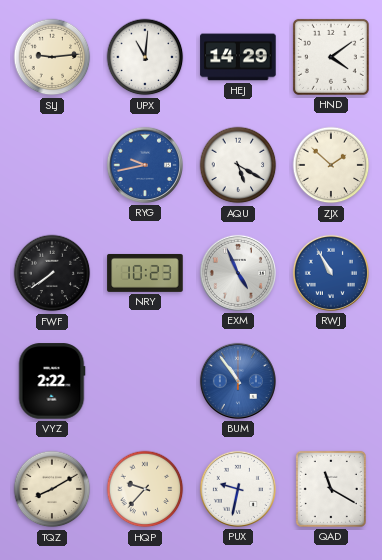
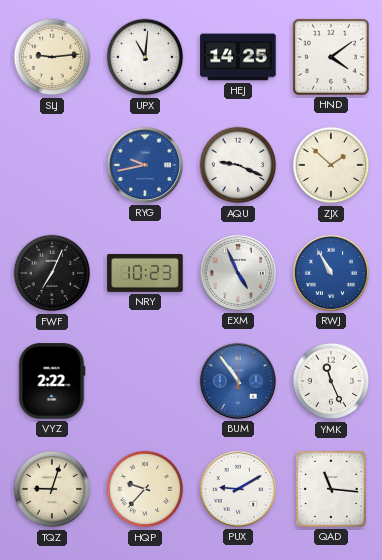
HEJ: 14:29 -> 14:25 (238, 57)
AQU: 5:20 -> 9:19 (238, 165)
FWF: 7:39 -> 7:04 (52, 273)
YMK: none -> 11:26 (331, 381)
TQZ: 8:10 -> 9:03 (52, 489)
PUX: 9:32 -> 9:10 (238, 489)
QAD: 11:20 -> 11:16 (331, 489)
